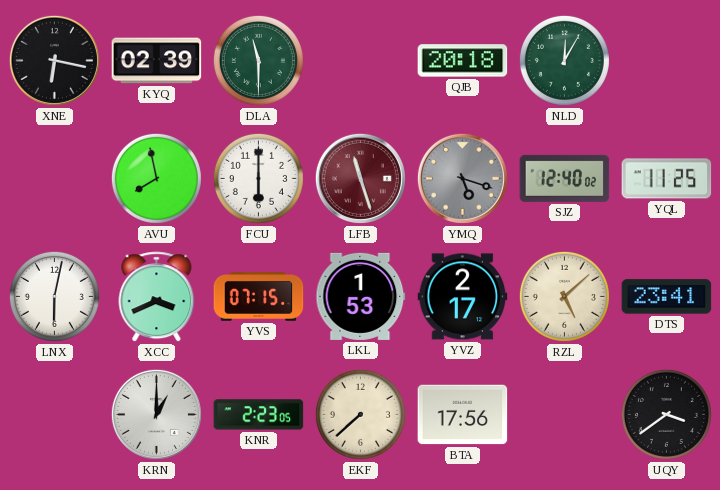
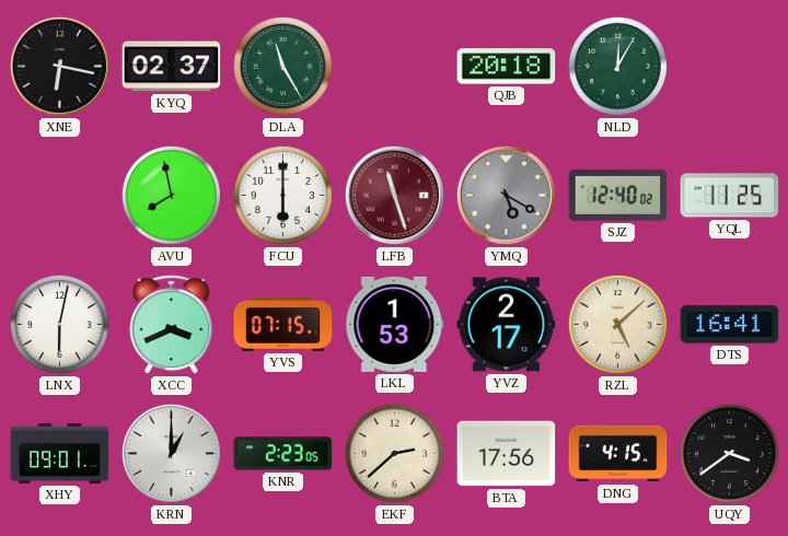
KYQ: 02:39 -> 02:37 (172, 67)
DLA: 11:30 -> 11:25 (282, 66)
YMQ: 5:18 -> 5:20 (506, 195)
DTS: 23:41 -> 16:41 (730, 325)
XHY: none -> 09:01 (60, 453)
EKF: 7:38 -> 2:38 (394, 453)
DNG: none -> 4:15 (618, 454)
